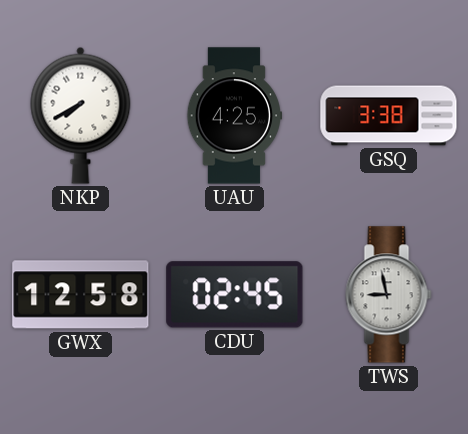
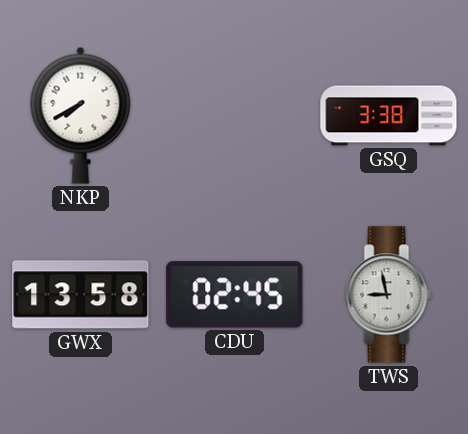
UAU: 4:25 -> none (234, 116)
GWX: 12:58 -> 13:58 (81, 295)
